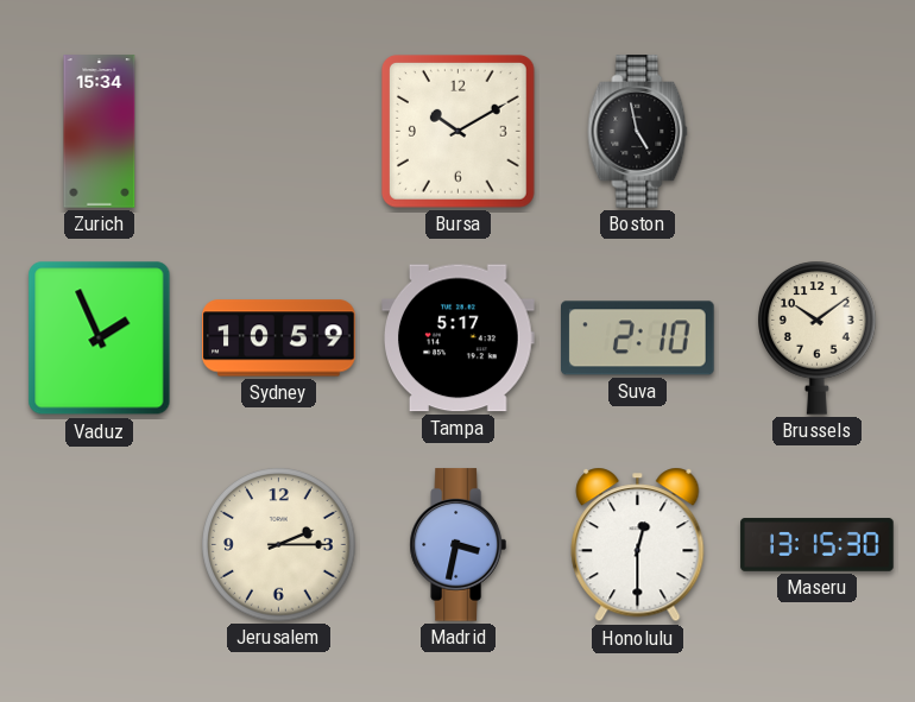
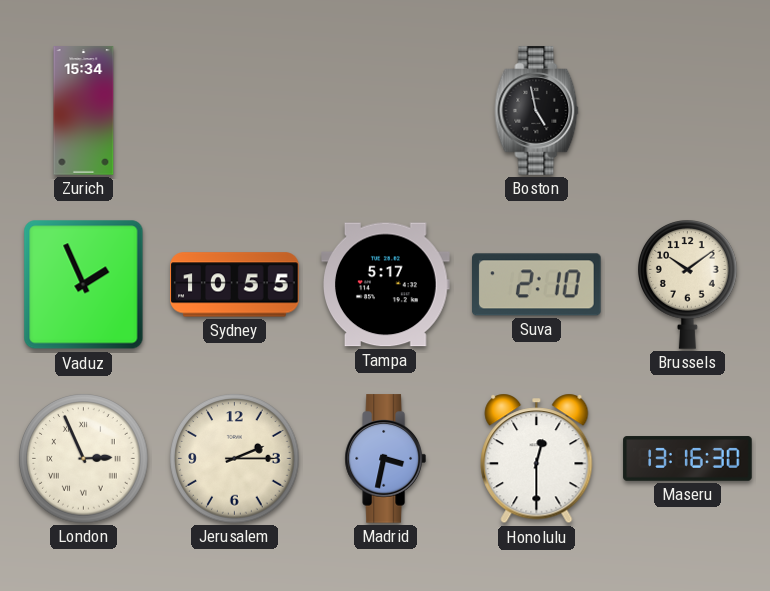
Bursa: 10:10 -> none (457, 131)
Sydney: 10:59 -> 10:55 (235, 285)
London: none -> 2:56 (84, 459)
Maseru: 13:15 -> 13:16 (688, 459)
